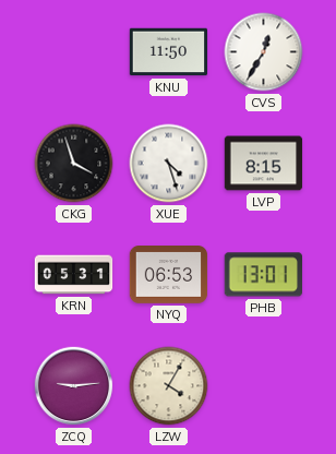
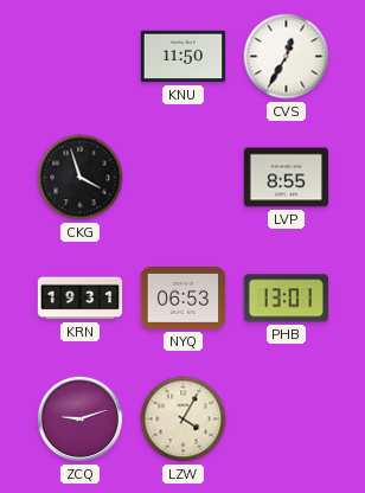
XUE: 4:27 -> none (169, 164)
LVP: 8:15 -> 8:55 (287, 178)
KRN: 05:31 -> 19:31 (81, 299)
ZCQ: 9:14 -> 9:12 (81, 420)
